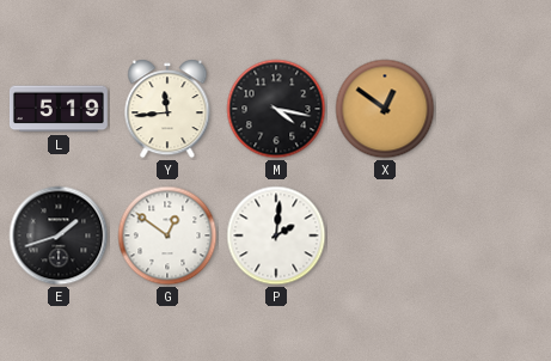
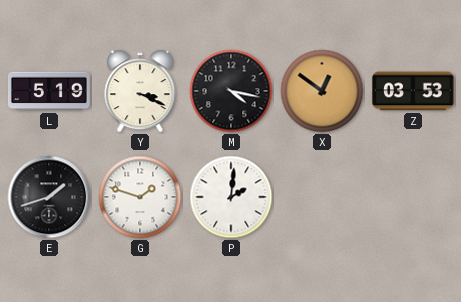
Y: 11:44 -> 3:19 (140, 91)
Z: none -> 03:53 (413, 91)
G: 12:51 -> 1:48 (140, 197)
